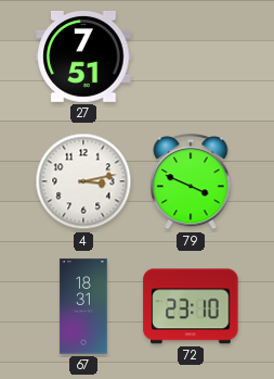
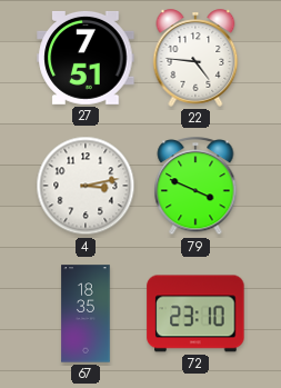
22: none -> 4:46 (195, 58)
67: 18:31 -> 18:35 (86, 314)
